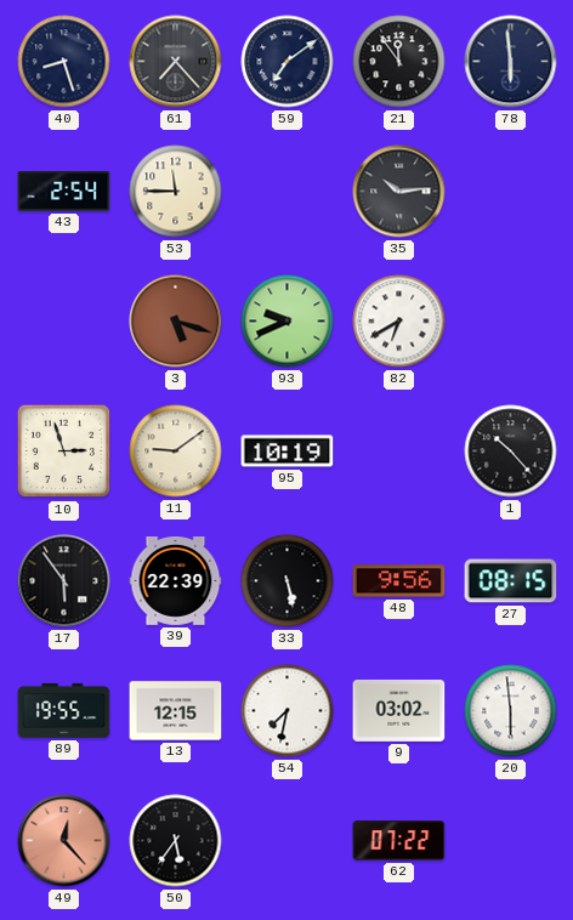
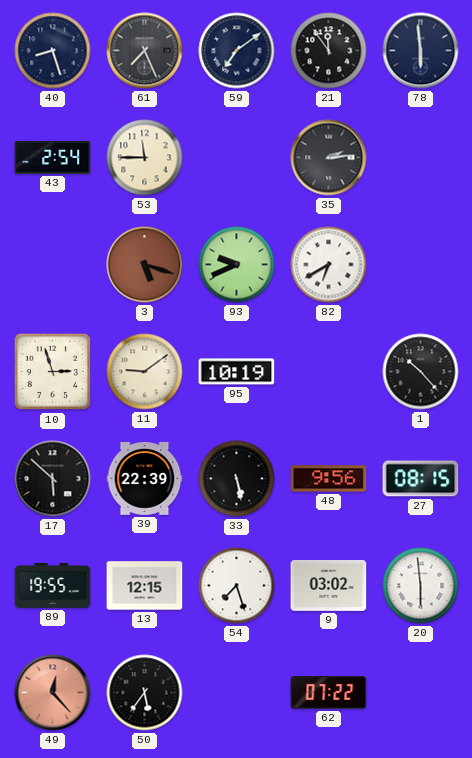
61: 7:23 -> 7:26 (145, 51)
35: 10:14 -> 2:14 (329, 158)
17: 5:54 -> 5:52 (53, 479)
54: 7:32 -> 7:27 (237, 586)
